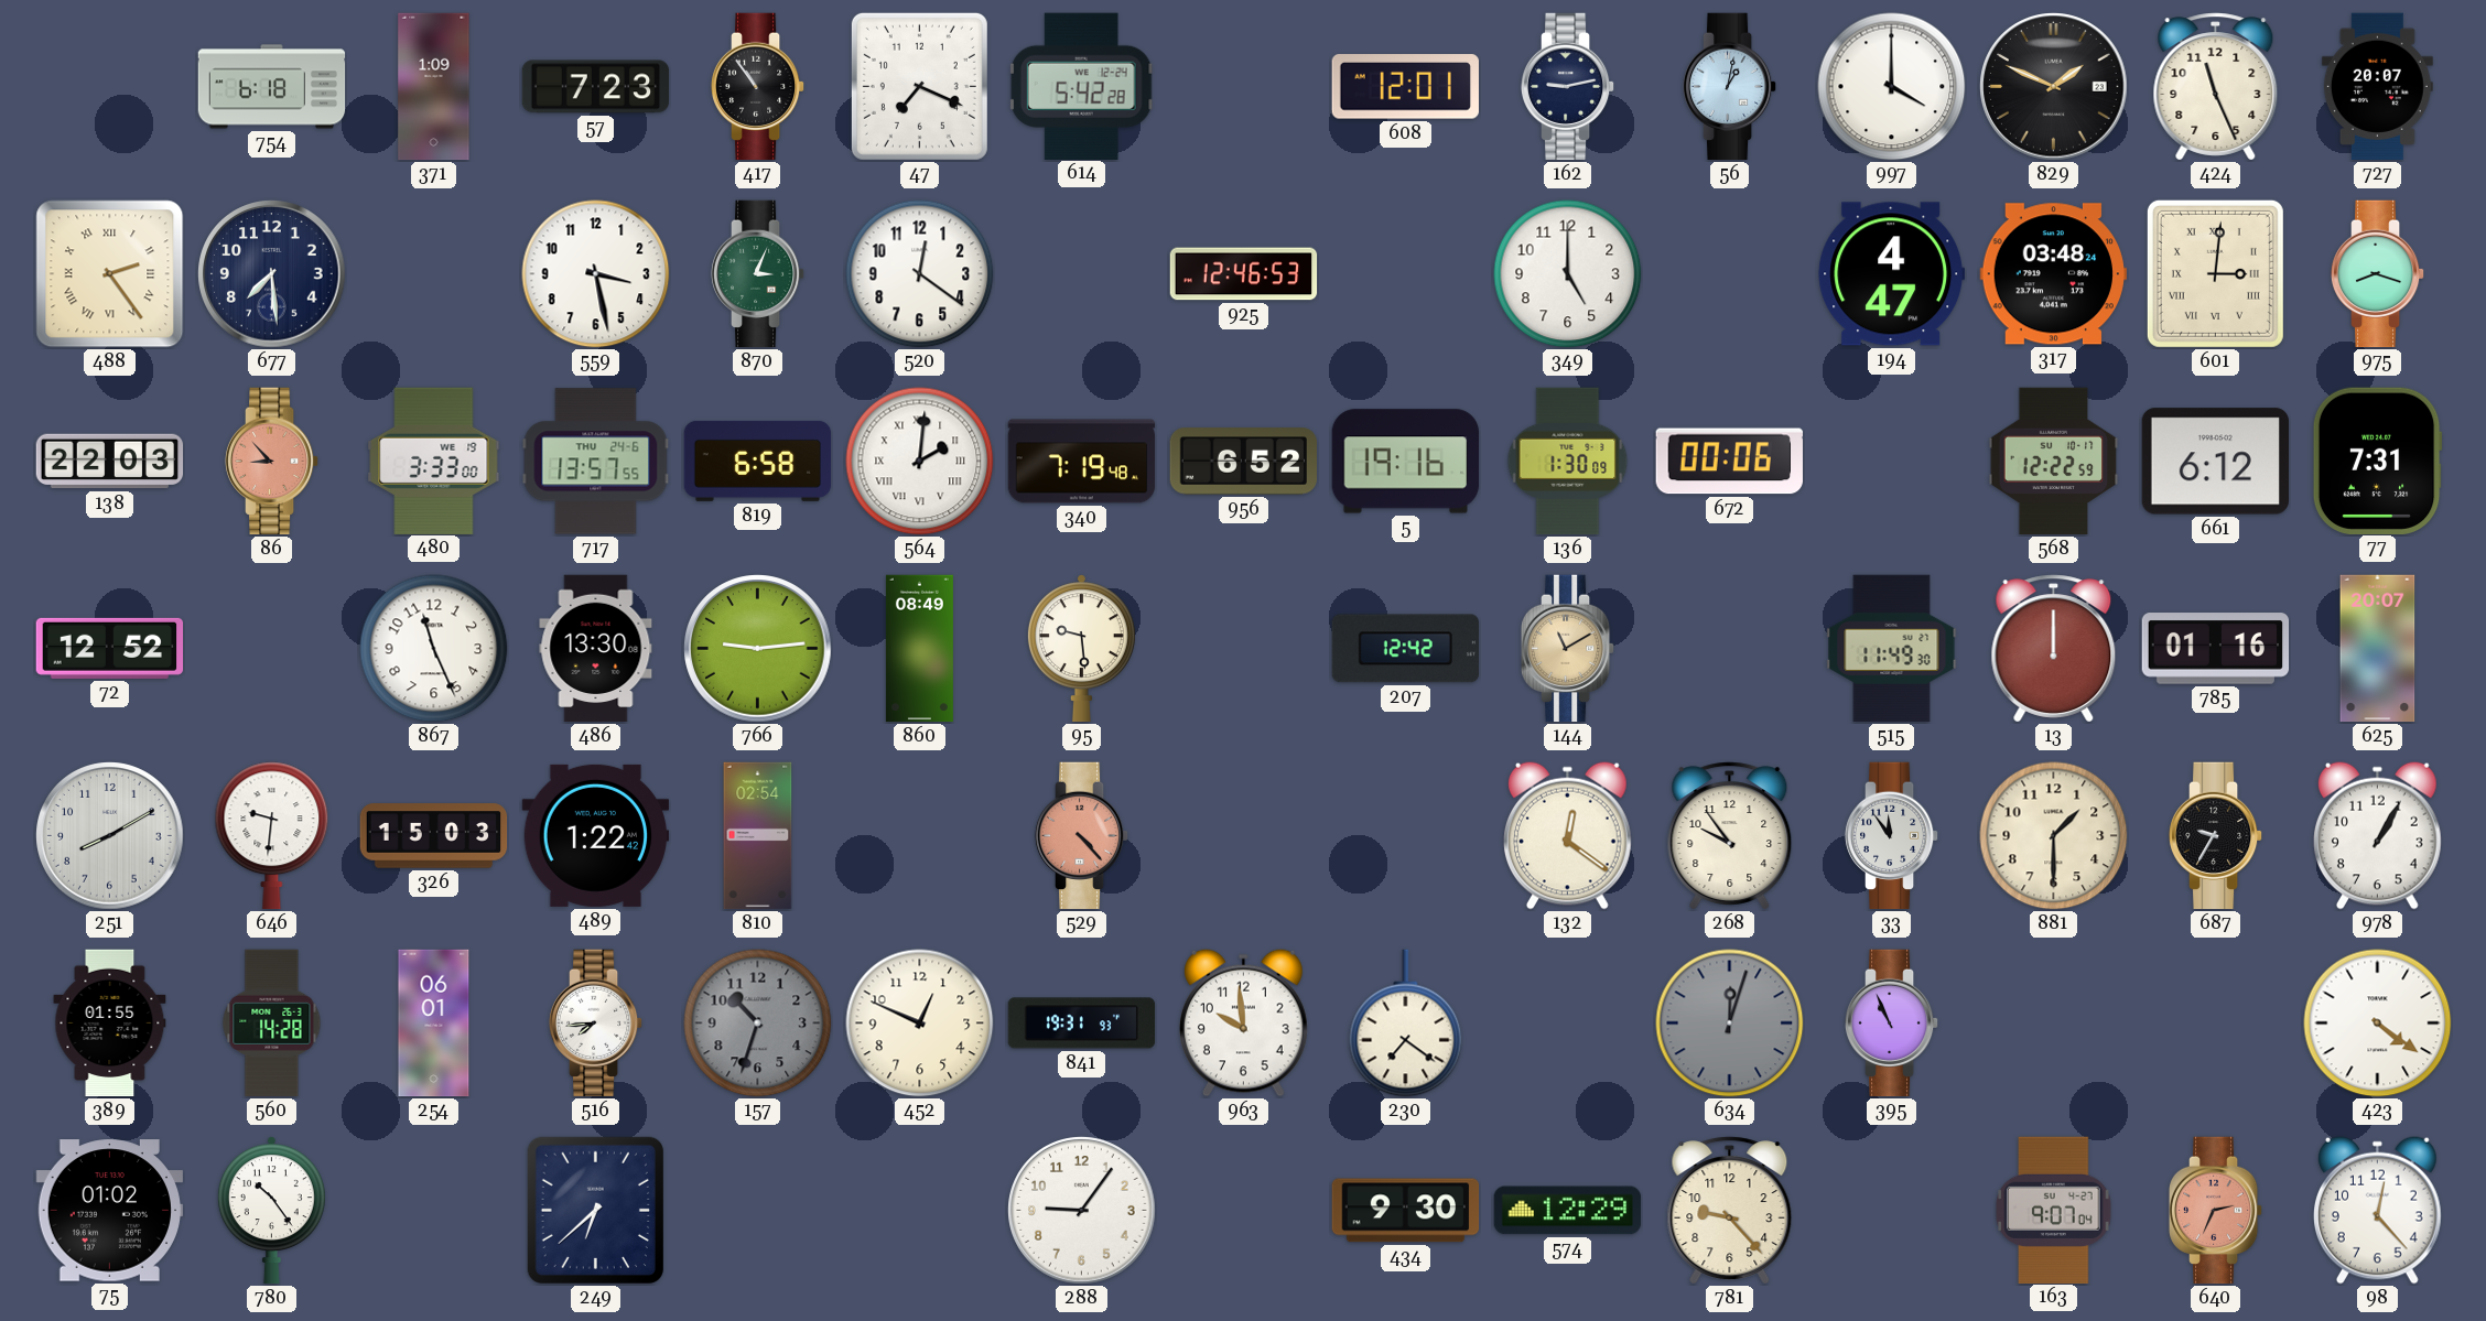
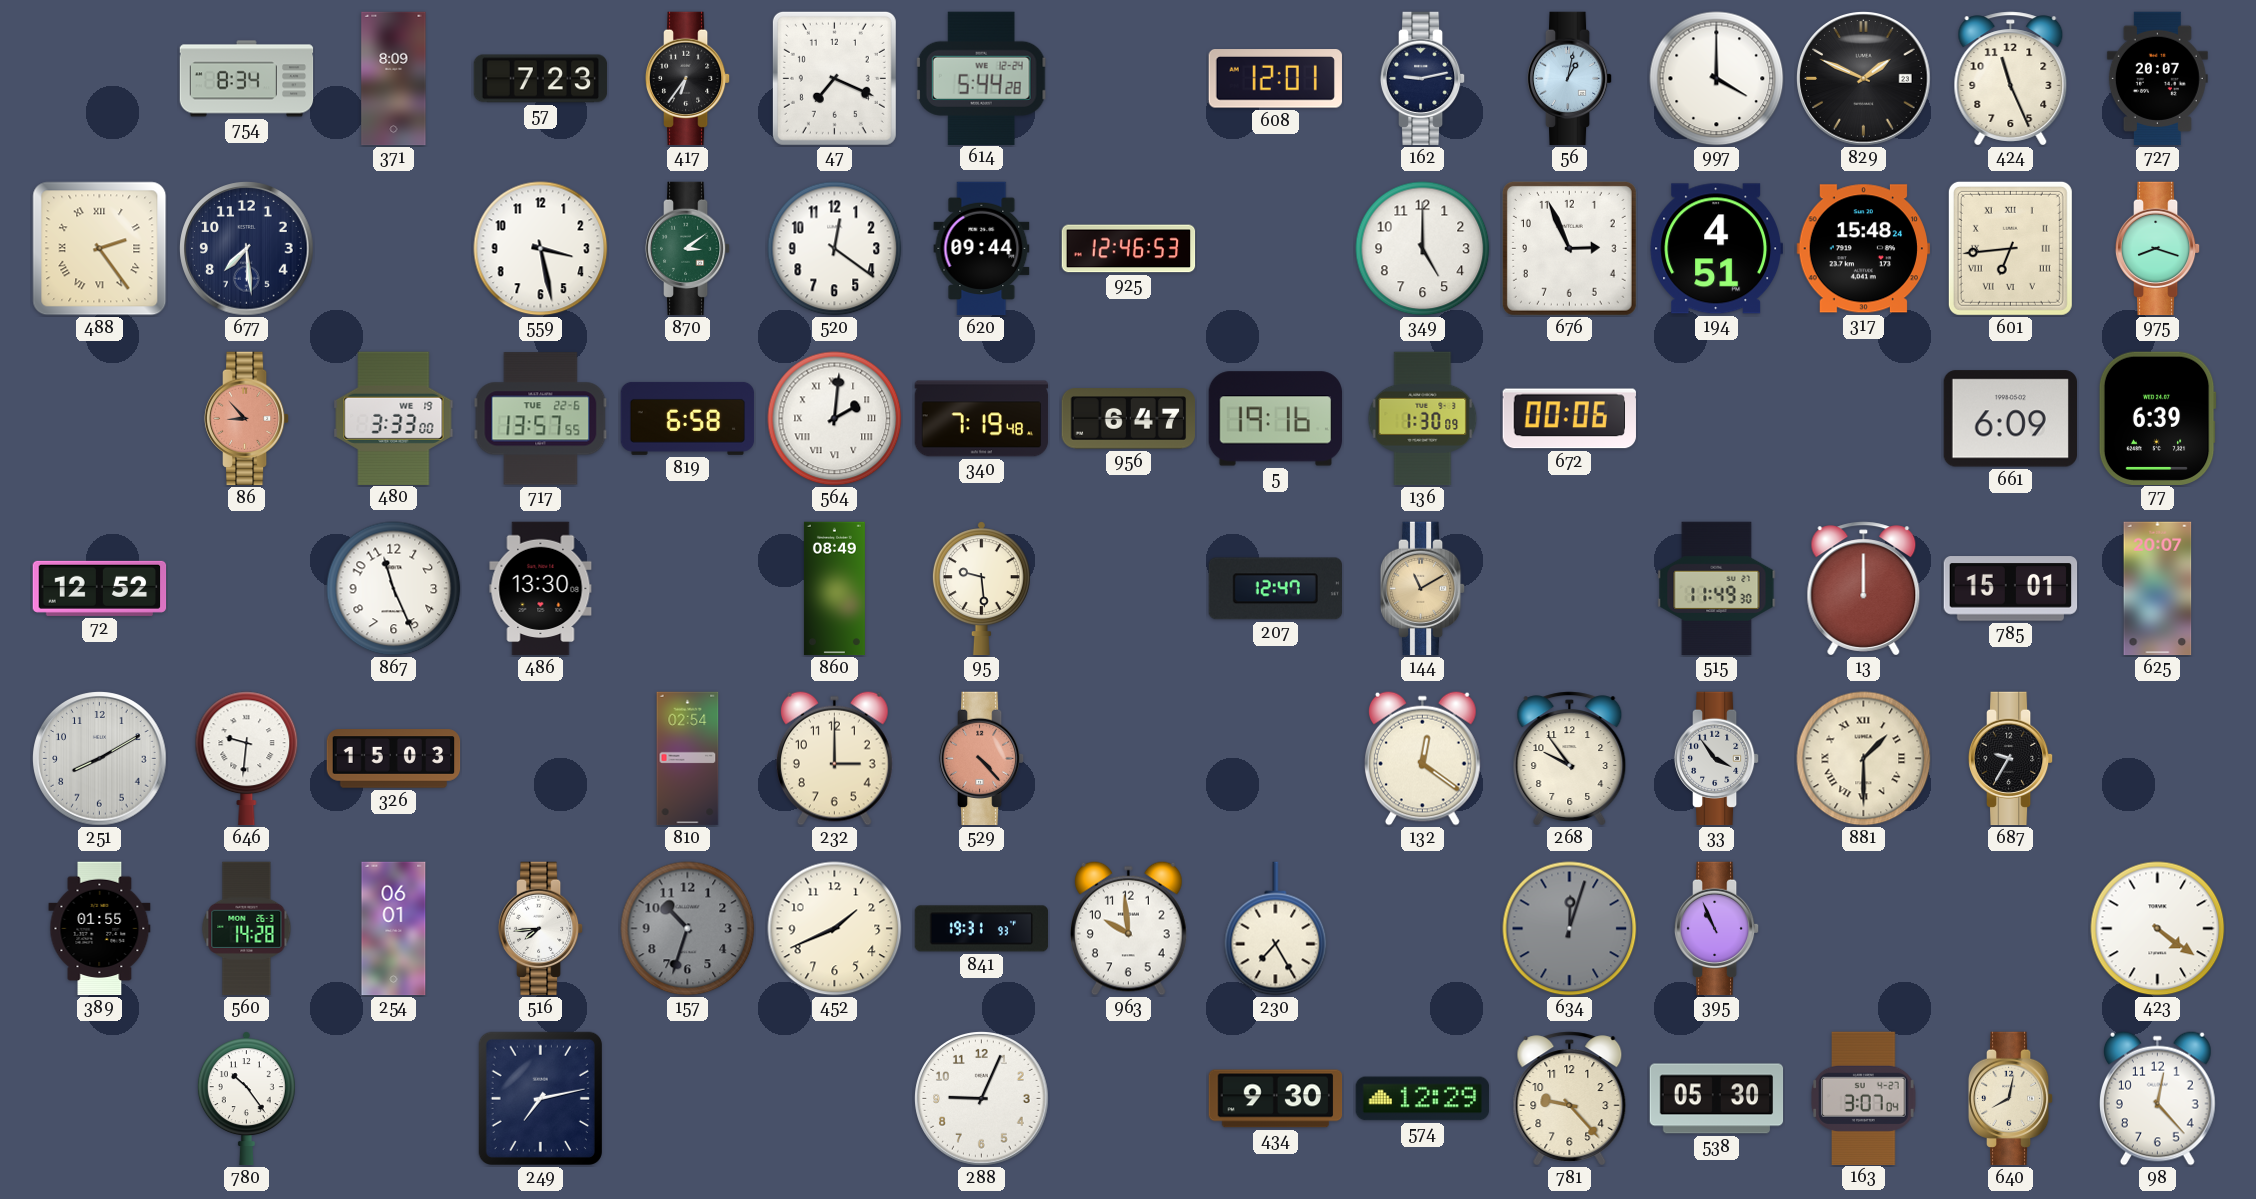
754: 6:18 -> 8:34 (247, 79)
371: 1:09 -> 8:09 (394, 79)
417: 10:54 -> 6:36 (688, 79)
614: 5:42 -> 5:44 (981, 78)
870: 3:04 -> 3:09 (688, 249)
620: none -> 09:44 (982, 249)
676: none -> 2:56 (1569, 248)
194: 4:47 -> 4:51 (1716, 249)
317: 03:48 -> 15:48 (1863, 249)
601: 3:01 -> 6:44 (2010, 248)
138: 22:03 -> none (110, 462)
717 date: THU 24-6 -> TUE 22-6 (541, 419)
956: 6:52 -> 6:47 (1128, 419)
568: 12:22 -> none (2054, 462)
661: 6:12 -> 6:09 (2010, 419)
77: 7:31 -> 6:39 (2157, 418)
766: 9:14 -> none (758, 649)
207: 12:42 -> 12:47 (1275, 589)
785: 01:16 -> 15:01 (2011, 589)
489: 1:22 -> none (596, 835)
232: none -> 3:00 (834, 758)
33: 11:54 -> 3:54 (1717, 759)
881 numerals: Arabic -> Roman (1864, 759)
978: 1:05 -> none (2377, 835)
452: 12:49 -> 1:41 (835, 929)
230: 7:21 -> 7:25 (1276, 929)
75: 01:02 -> none (109, 1211)
249: 6:38 -> 7:13 (540, 1098)
288: 9:06 -> 9:04 (982, 1099)
538: none -> 05:30 (1717, 1099)
163: 9:07 -> 3:07 (1864, 1098)
640: 2:34 -> 8:02 (2011, 1099)
640 dial: salmon -> cream (2011, 1099)
